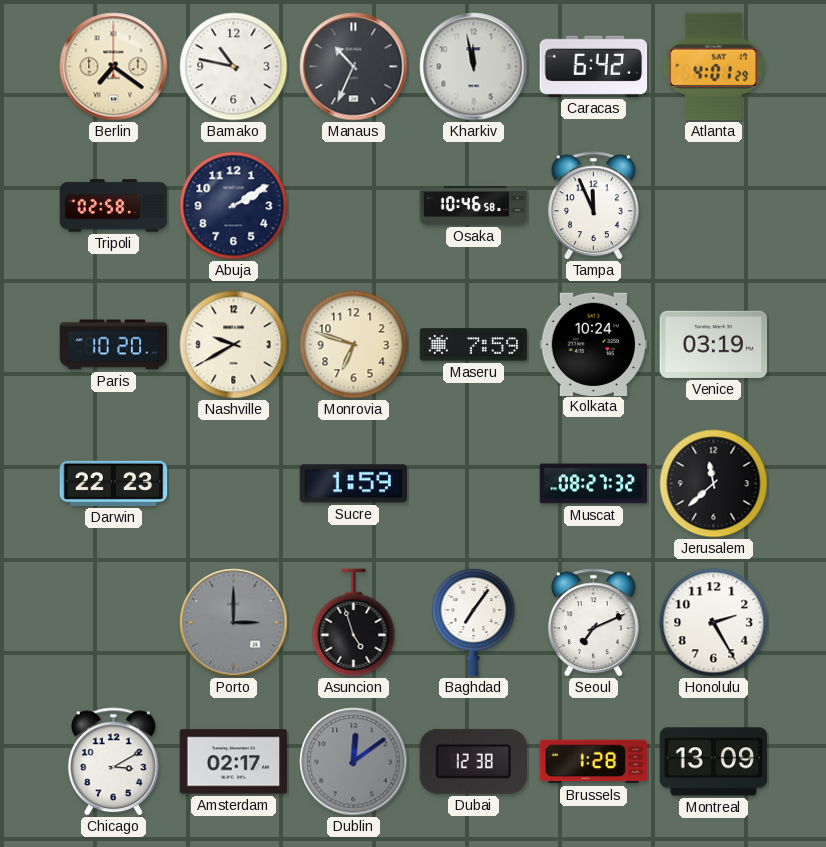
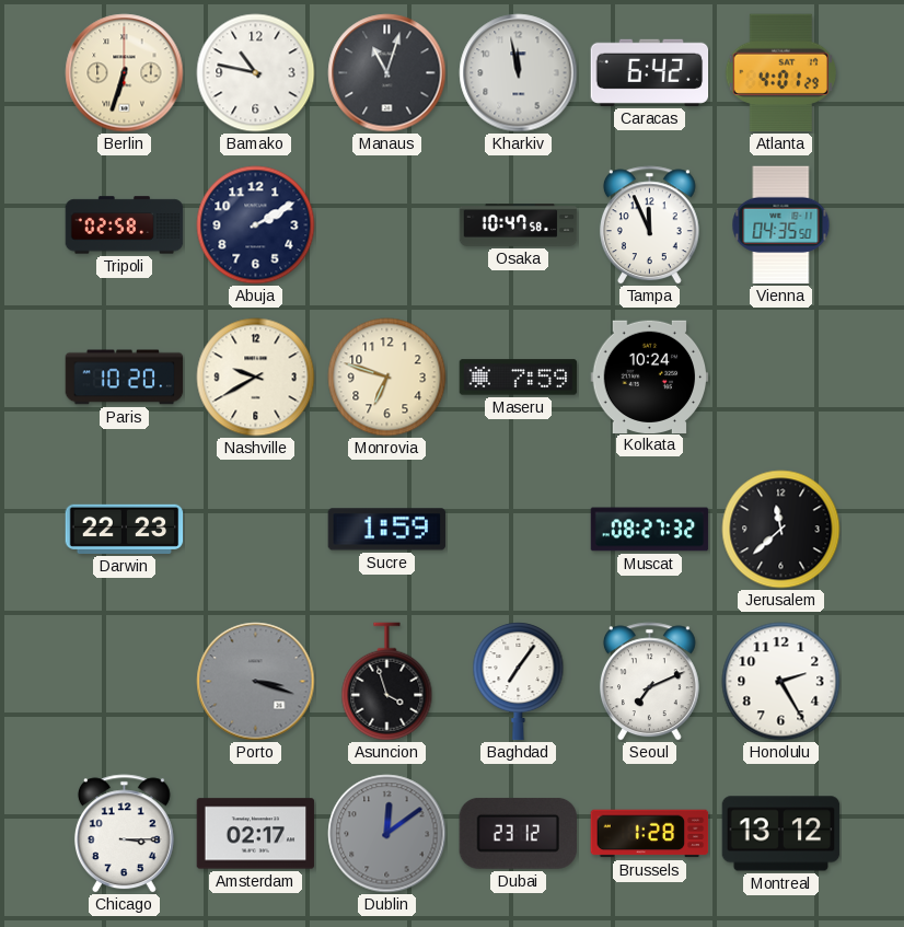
Berlin: 7:21 -> 6:33 (125, 73)
Manaus: 10:34 -> 11:03 (387, 73)
Osaka: 10:46 -> 10:47 (519, 225)
Vienna: none -> 04:35 (781, 225)
Venice: 03:19 -> none (714, 344)
Porto: 3:00 -> 3:18 (256, 682)
Asuncion: 4:57 -> 3:57 (387, 682)
Chicago: 3:10 -> 3:15 (124, 834)
Dubai: 12:38 -> 23:12 (518, 833)
Montreal: 13:09 -> 13:12 (781, 834)
